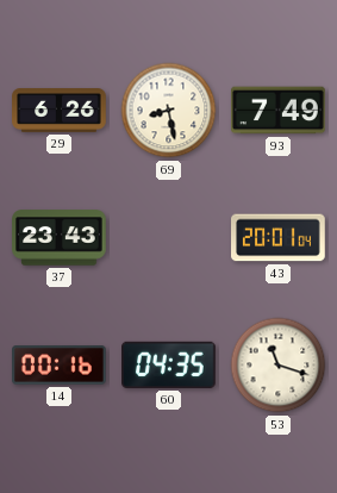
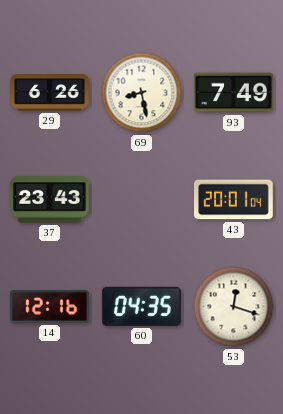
14: 00:16 -> 12:16 (50, 307)
53: 11:18 -> 12:18 (234, 307)
